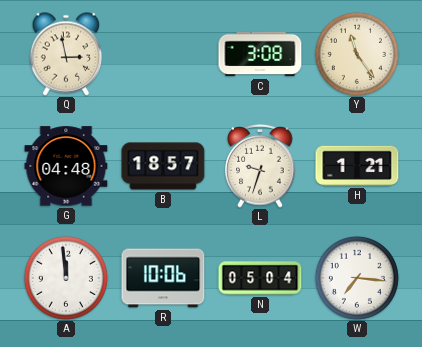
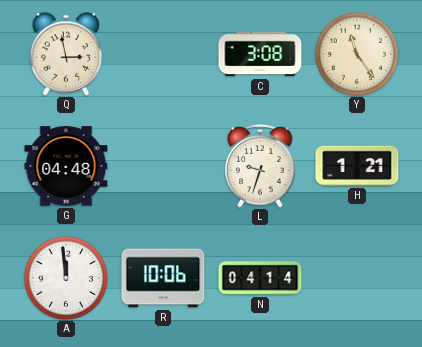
B: 18:57 -> none (163, 166)
N: 05:04 -> 04:14 (260, 278)
W: 7:16 -> none (357, 278)
